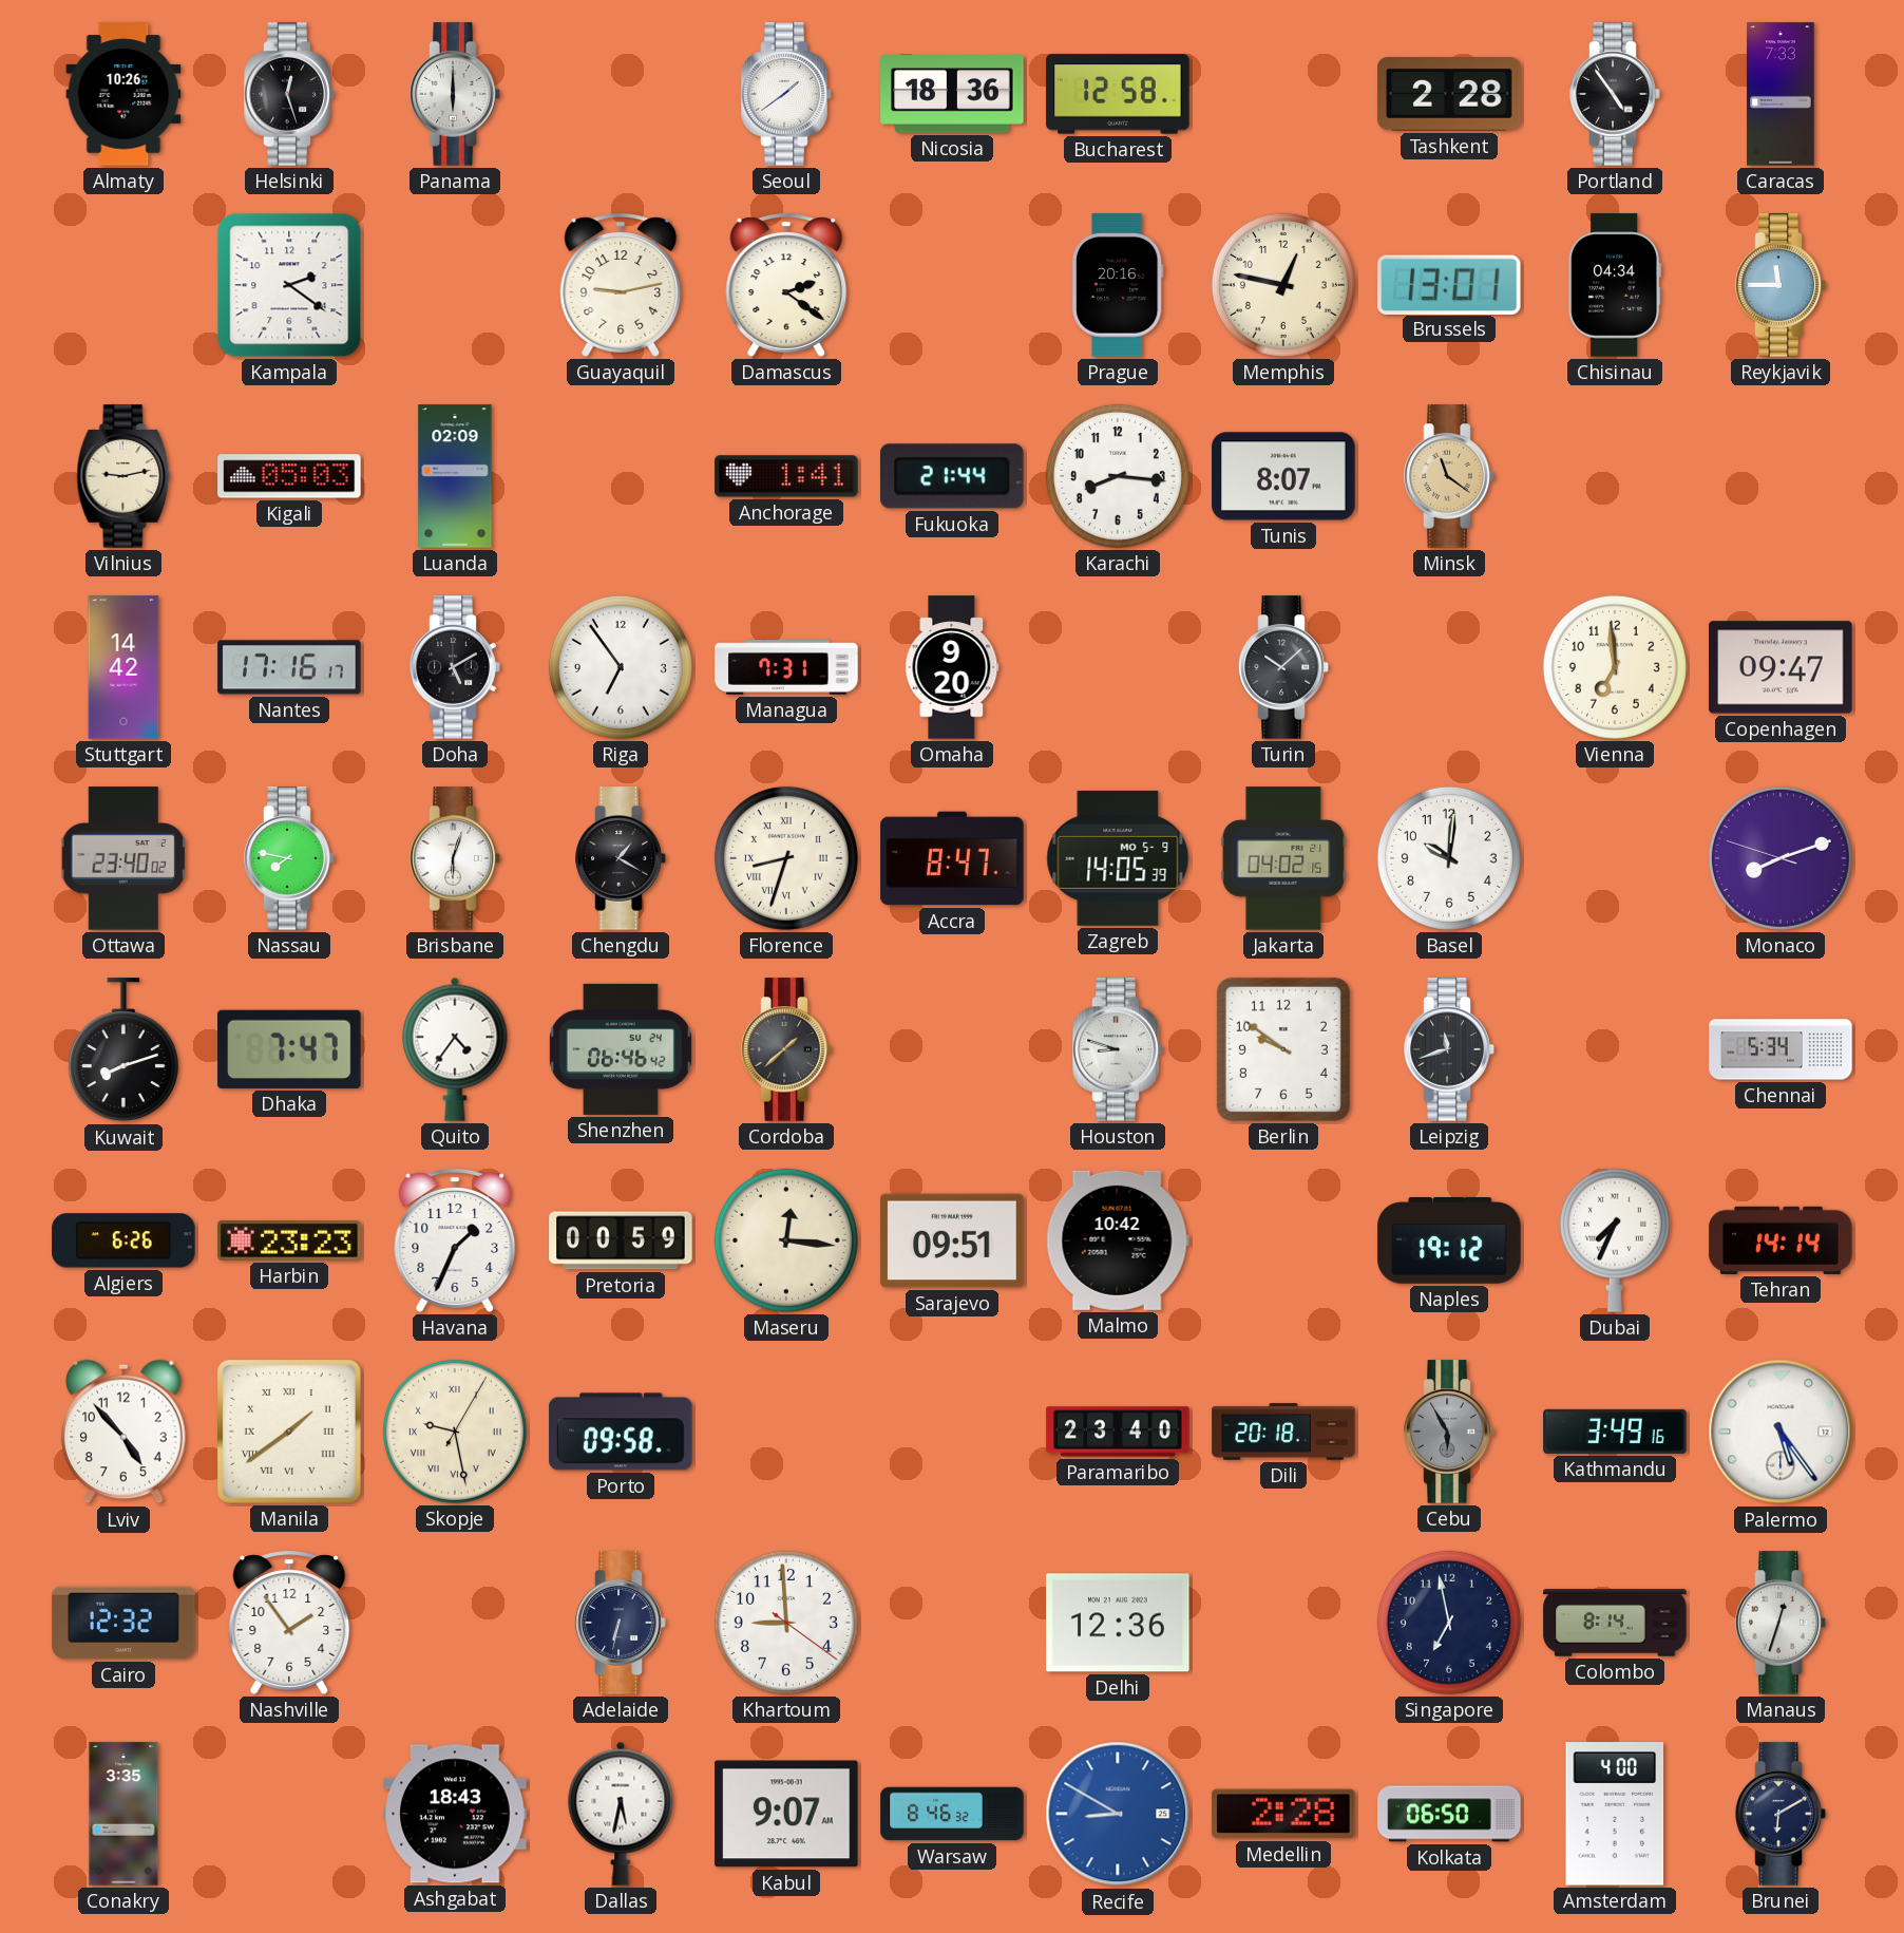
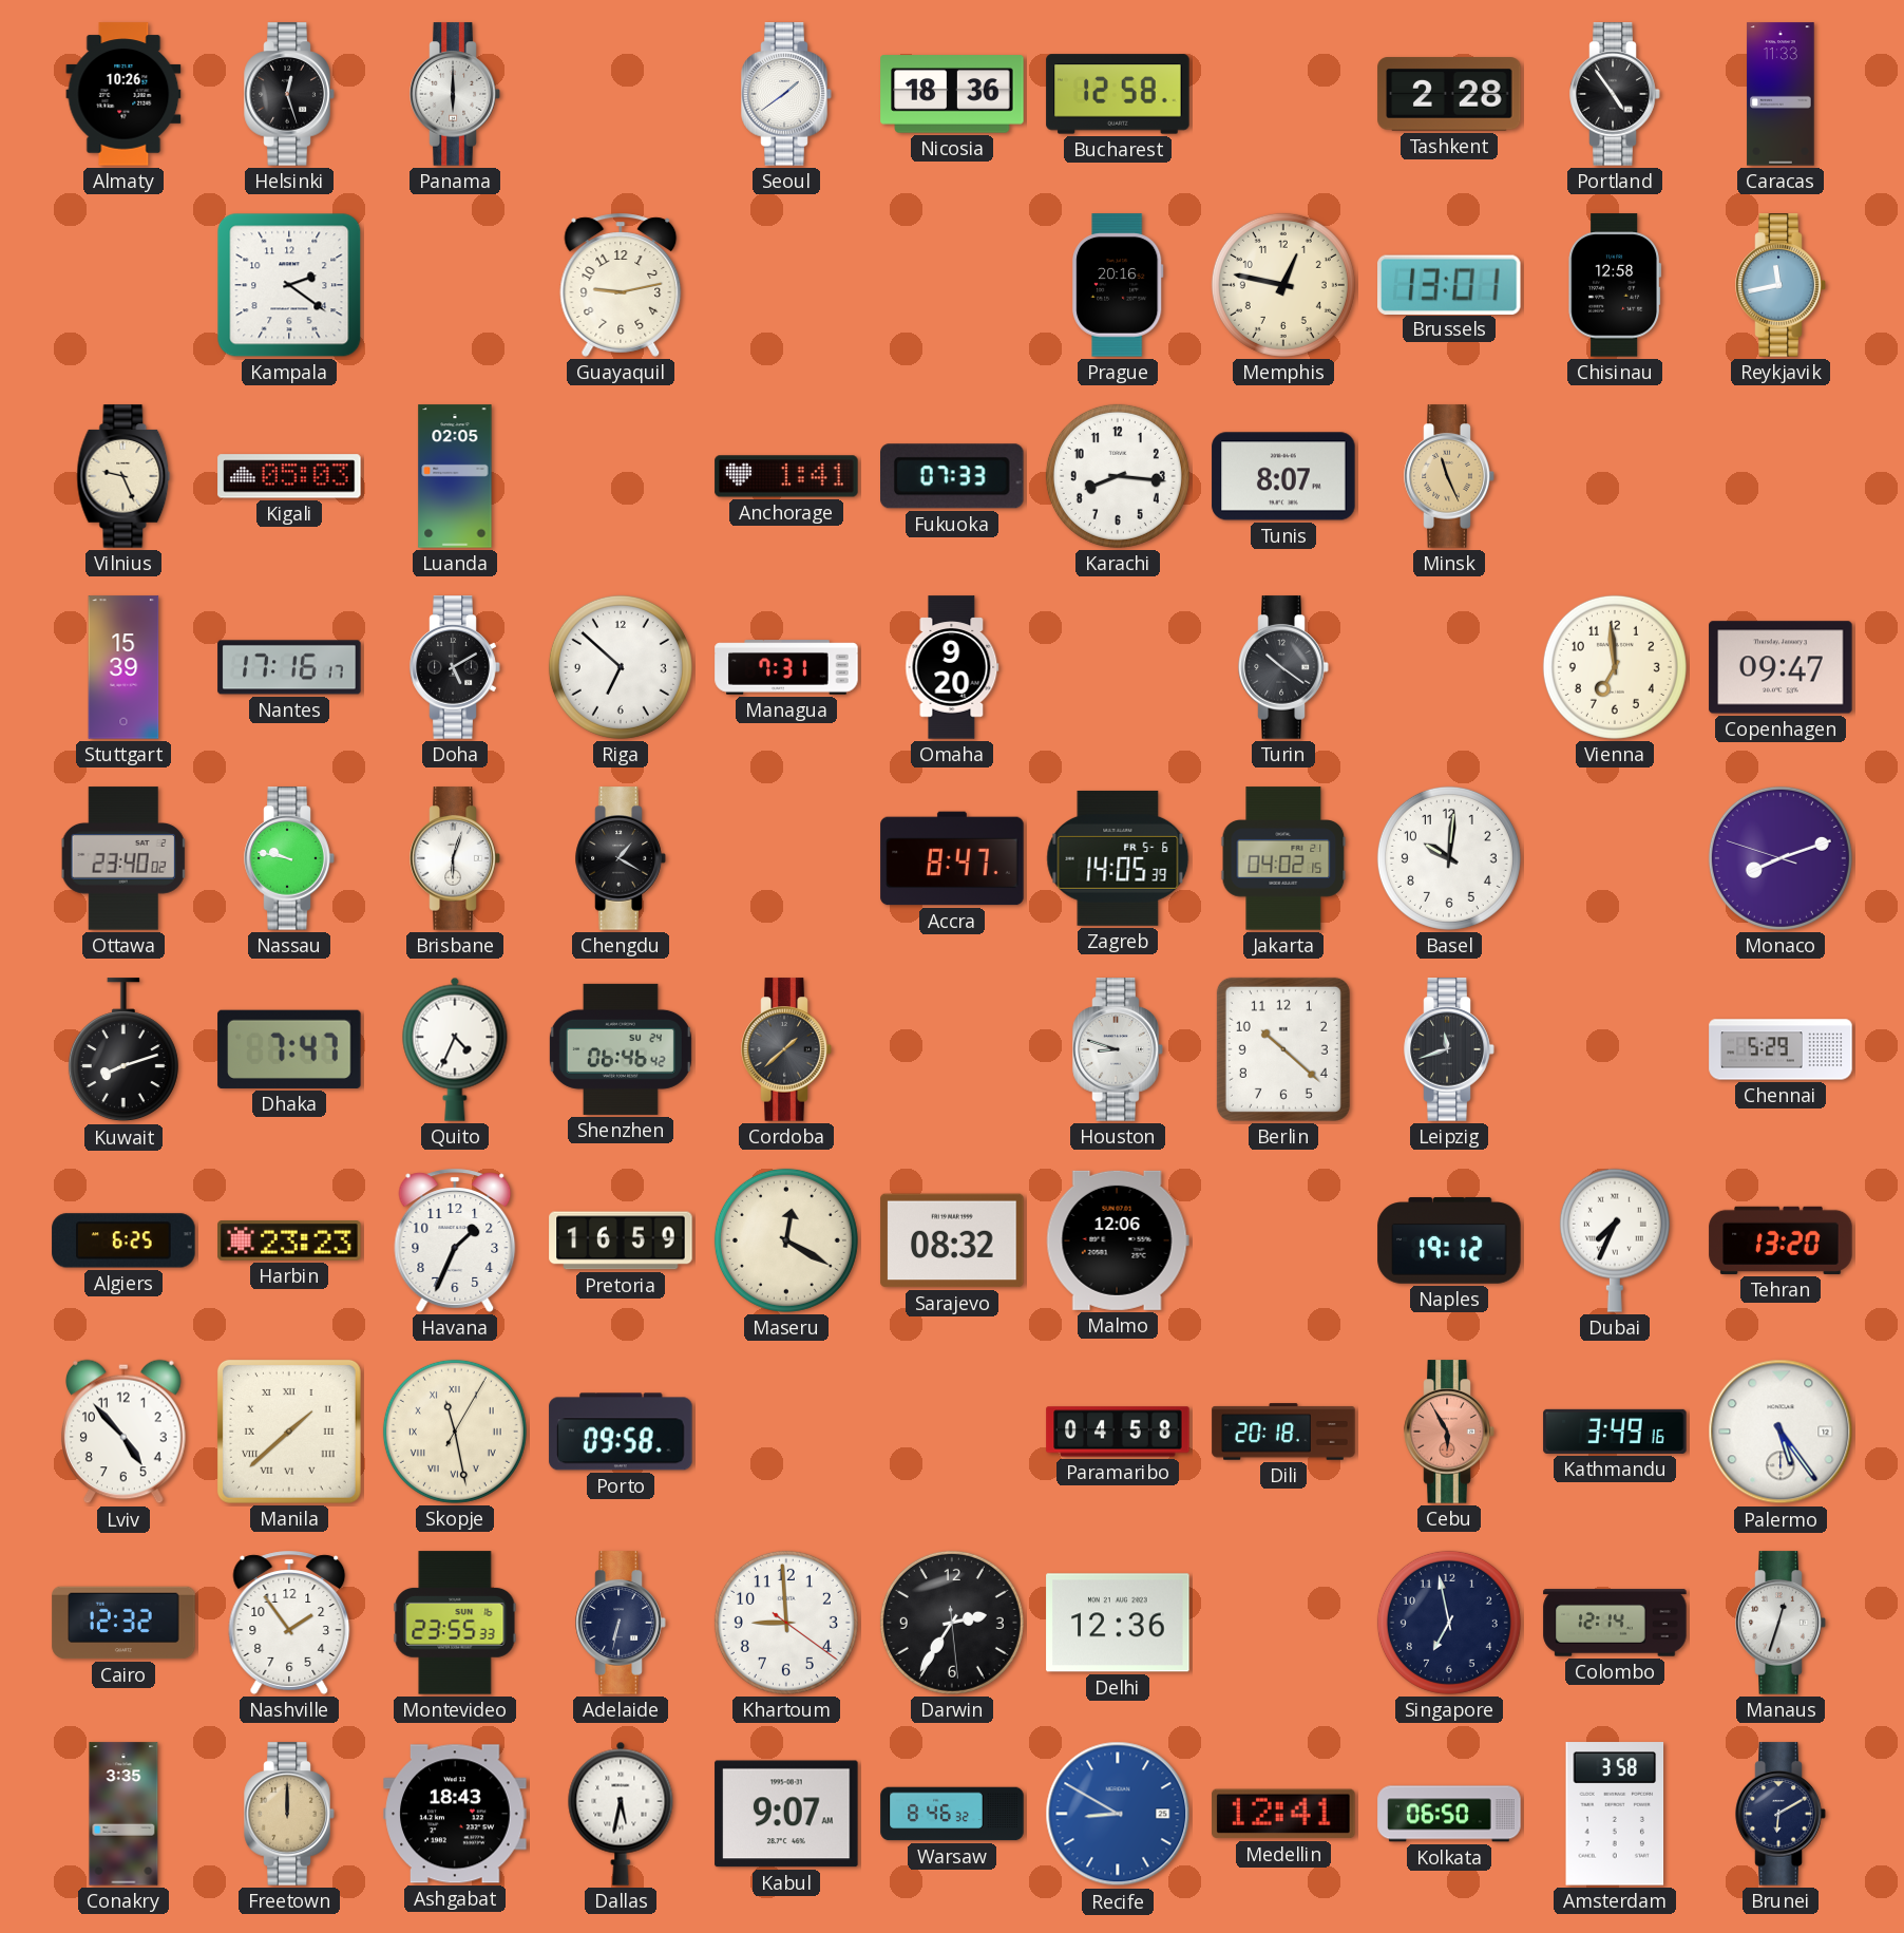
Caracas: 7:33 -> 11:33 (1781, 94)
Damascus: 2:21 -> none (786, 285)
Chisinau: 04:34 -> 12:58 (1615, 285)
Reykjavik: 11:45 -> 11:43 (1781, 285)
Vilnius: 9:13 -> 9:26 (123, 476)
Luanda: 02:09 -> 02:05 (455, 476)
Fukuoka: 21:44 -> 07:33 (953, 476)
Minsk: 11:21 -> 11:26 (1449, 476)
Stuttgart: 14:42 -> 15:39 (123, 667)
Riga: 6:54 -> 6:52 (621, 667)
Turin: 10:08 -> 10:21 (1283, 667)
Nassau: 7:47 -> 9:47 (289, 858)
Florence: 8:33 -> none (786, 858)
Zagreb date: MO 5-9 -> FR 5-6 (1118, 858)
Quito: 4:36 -> 4:34 (455, 1049)
Berlin: 9:51 -> 10:22 (1283, 1049)
Chennai: 5:34 -> 5:29 (1781, 1049)
Algiers: 6:26 -> 6:25 (123, 1240)
Pretoria: 00:59 -> 16:59 (621, 1240)
Maseru: 12:16 -> 12:20 (786, 1240)
Sarajevo: 09:51 -> 08:32 (952, 1240)
Malmo: 10:42 -> 12:06 (1118, 1240)
Tehran: 14:14 -> 13:20 (1781, 1240)
Manila: 1:39 -> 1:38 (289, 1432)
Skopje: 9:28 -> 11:28 (455, 1432)
Paramaribo: 23:40 -> 04:58 (1118, 1432)
Cebu dial: grey -> salmon (1449, 1432)
Montevideo: none -> 23:55 (455, 1623)
Darwin: none -> 2:35 (952, 1623)
Colombo: 8:14 -> 12:14 (1615, 1623)
Freetown: none -> 12:00 (289, 1814)
Medellin: 2:28 -> 12:41 (1283, 1814)
Amsterdam: 4:00 -> 3:58 (1615, 1814)
